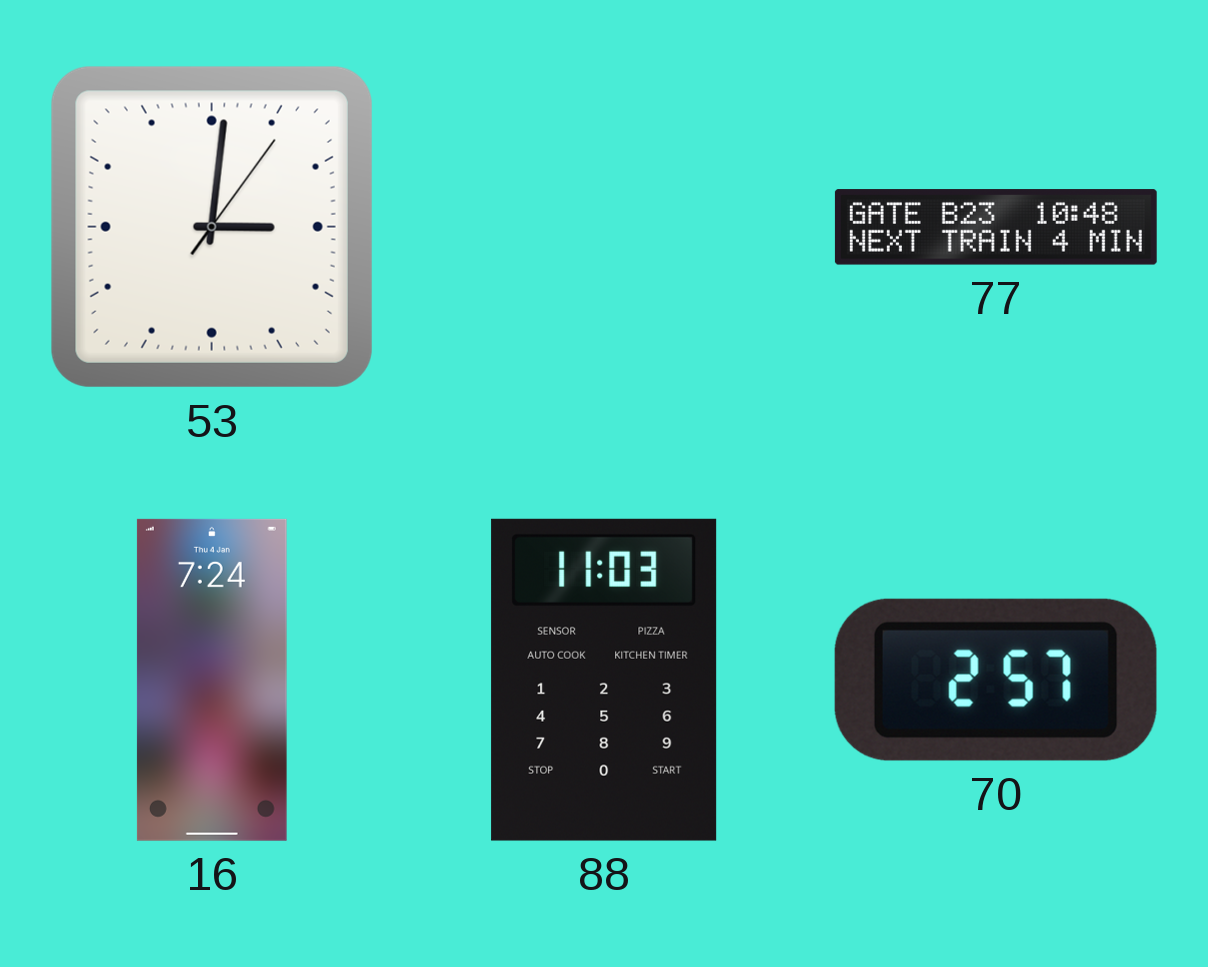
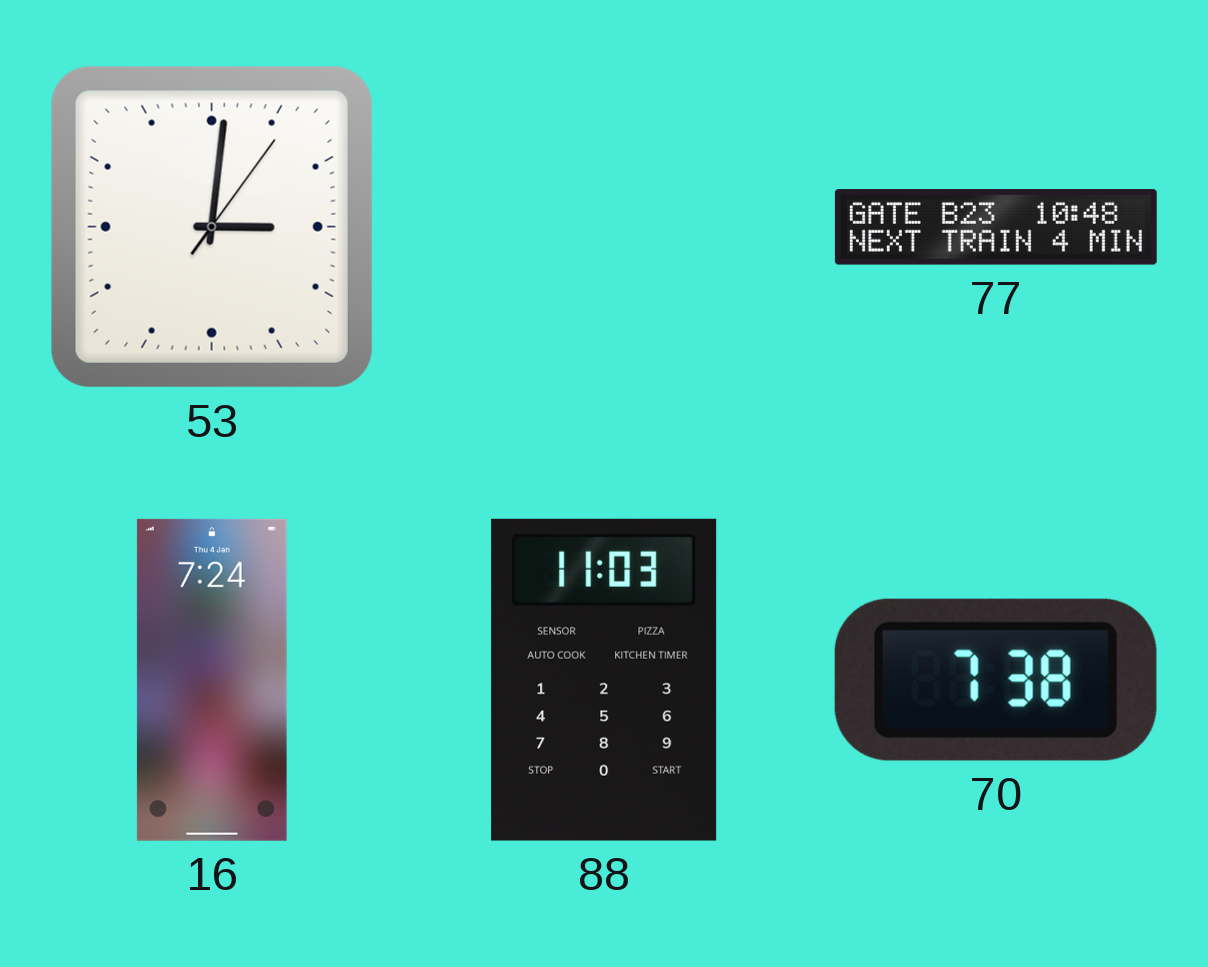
70: 2:57 -> 7:38 (996, 680)
